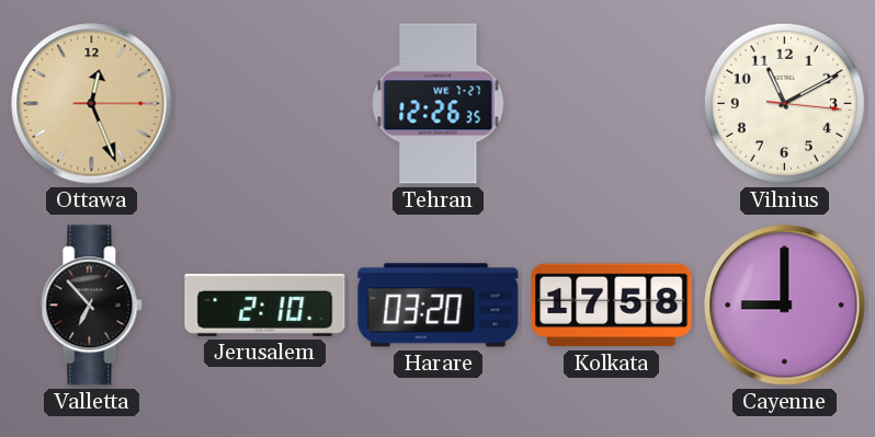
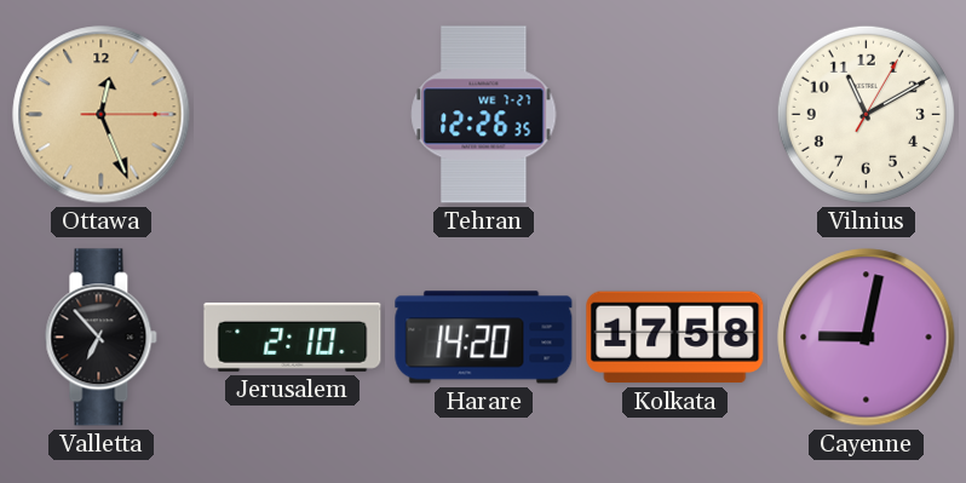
Vilnius: 11:10:16 -> 11:10:05 (866, 114)
Harare: 03:20 -> 14:20 (484, 338)
Cayenne: 9:00 -> 9:02 (867, 338)
